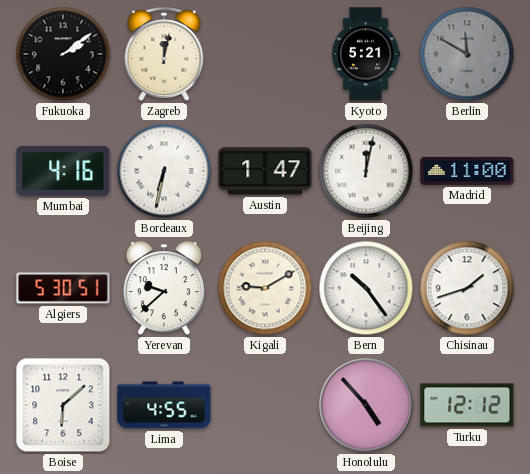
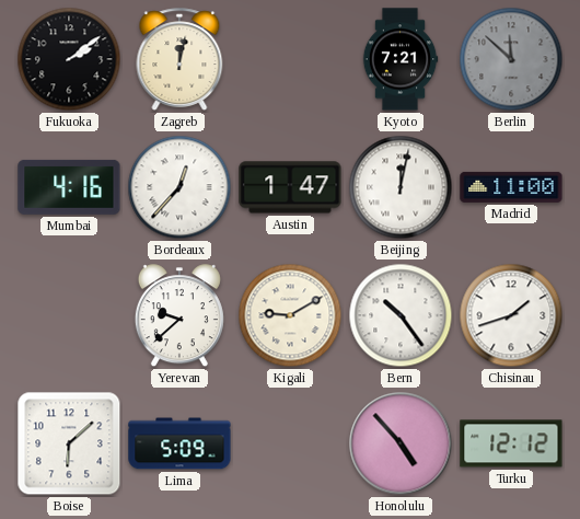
Kyoto: 5:21 -> 7:21 (401, 59)
Berlin: 11:50 -> 11:52 (511, 59)
Bordeaux: 6:32 -> 12:37 (179, 187)
Algiers: 5:30 -> none (63, 288)
Lima: 4:55 -> 5:09 (179, 443)
